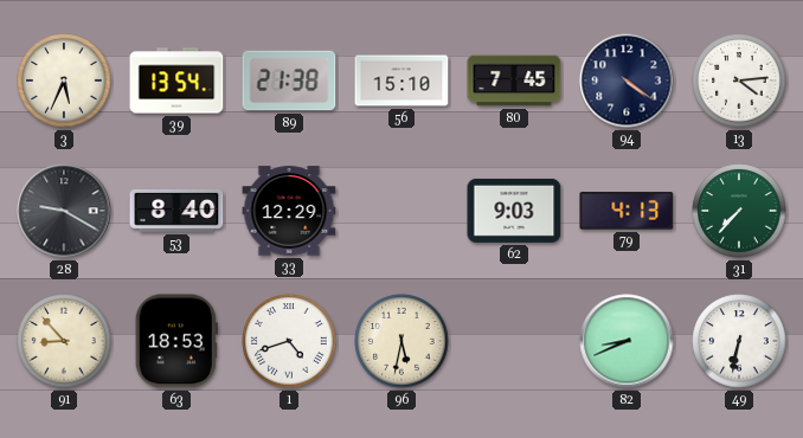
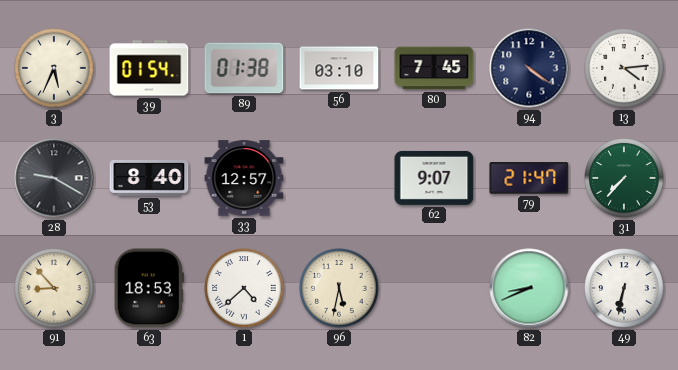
39: 13:54 -> 01:54 (149, 68)
89: 21:38 -> 01:38 (244, 68)
56: 15:10 -> 03:10 (339, 68)
33: 12:29 -> 12:57 (244, 178)
62: 9:03 -> 9:07 (434, 178)
79: 4:13 -> 21:47 (529, 178)
1: 4:42 -> 4:38 (244, 288)
